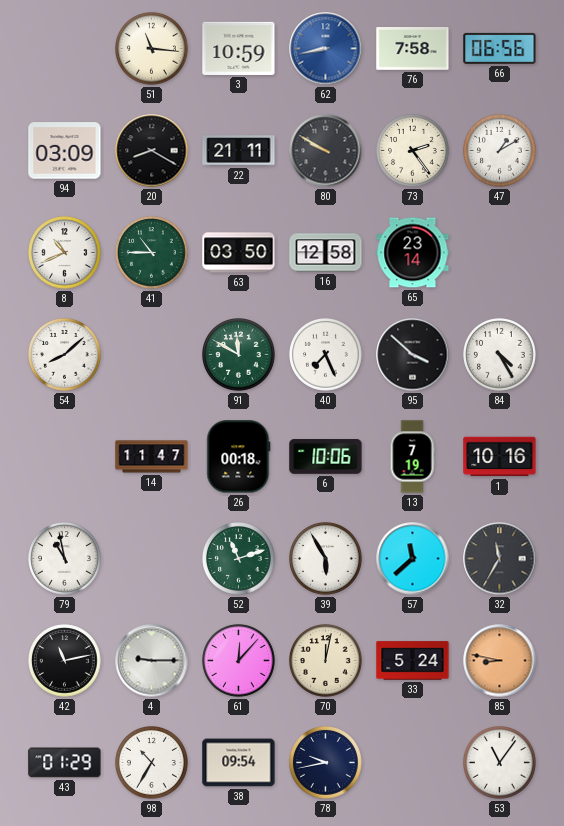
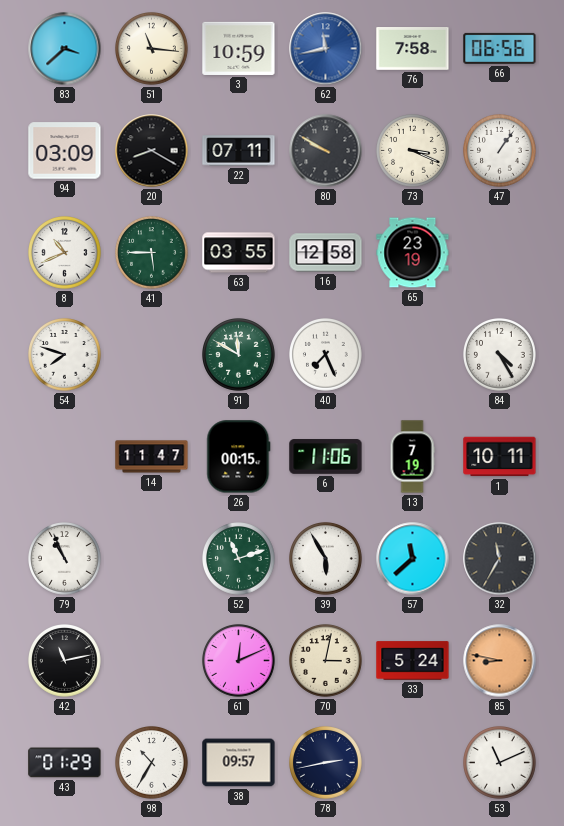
83: none -> 3:38 (65, 49)
62: 8:43 -> 11:43 (326, 49)
22: 21:11 -> 07:11 (239, 151)
73: 2:24 -> 3:19 (413, 151)
47: 1:10 -> 1:06 (500, 151)
41: 10:45 -> 5:45 (152, 253)
63: 03:50 -> 03:55 (239, 253)
65: 23:14 -> 23:19 (413, 253)
54: 8:08 -> 7:48 (65, 355)
95: 3:52 -> none (413, 355)
26: 00:18 -> 00:15 (239, 457)
6: 10:06 -> 11:06 (326, 457)
1: 10:16 -> 10:11 (500, 457)
79: 10:58 -> 10:56 (65, 559)
4: 9:15 -> none (152, 661)
61: 12:07 -> 12:11 (239, 661)
70: 12:02 -> 3:02 (326, 661)
38: 09:54 -> 09:57 (239, 763)
78: 9:43 -> 2:43 (326, 763)
53: 11:06 -> 11:11 (500, 763)
